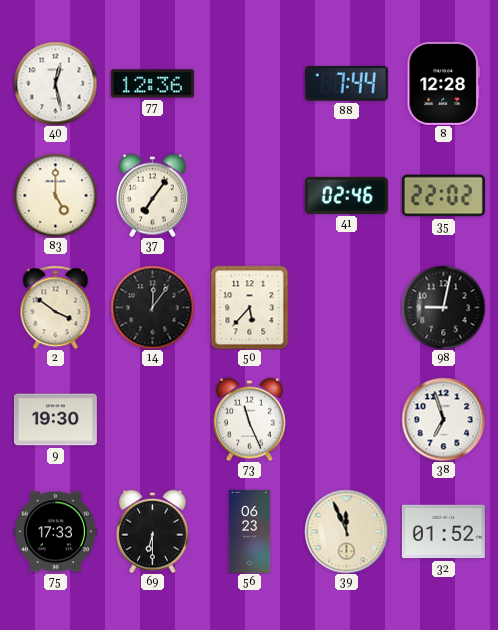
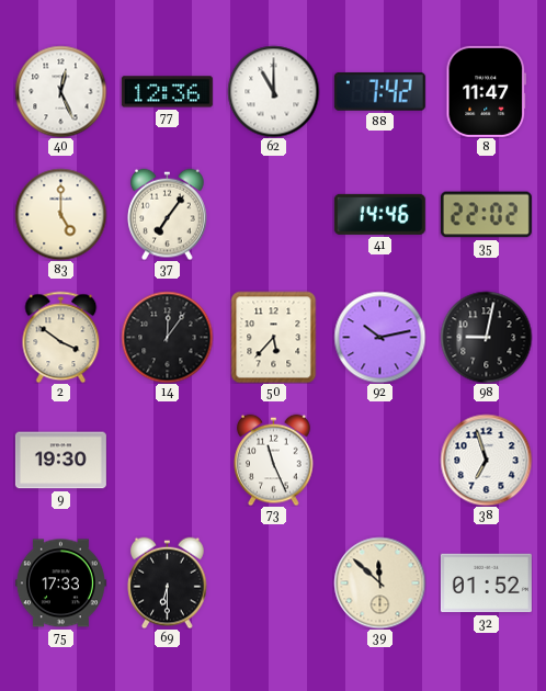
40: 12:28 -> 12:26 (60, 91)
62: none -> 11:00 (273, 91)
88: 7:44 -> 7:42 (379, 91)
8: 12:28 -> 11:47 (486, 91)
41: 02:46 -> 14:46 (379, 214)
92: none -> 10:13 (379, 337)
56: 06:23 -> none (250, 531)
39: 11:56 -> 11:52 (379, 582)
